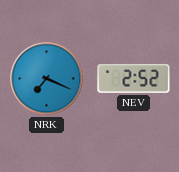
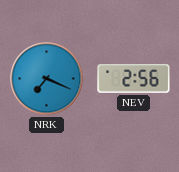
NEV: 2:52 -> 2:56 (134, 79)
